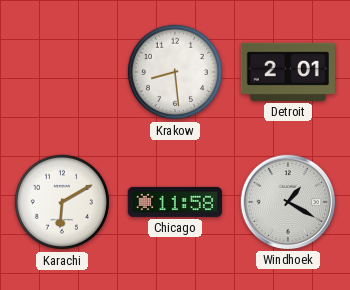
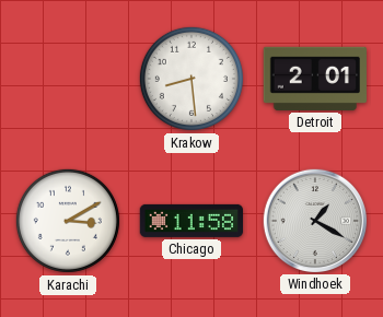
Karachi: 6:10 -> 3:10 (68, 221)
